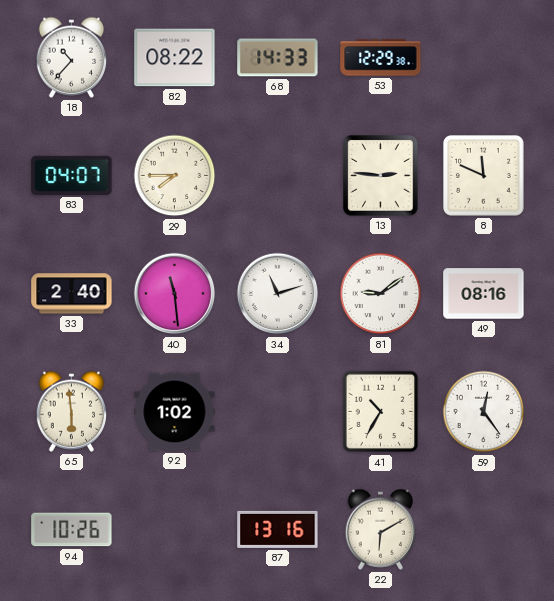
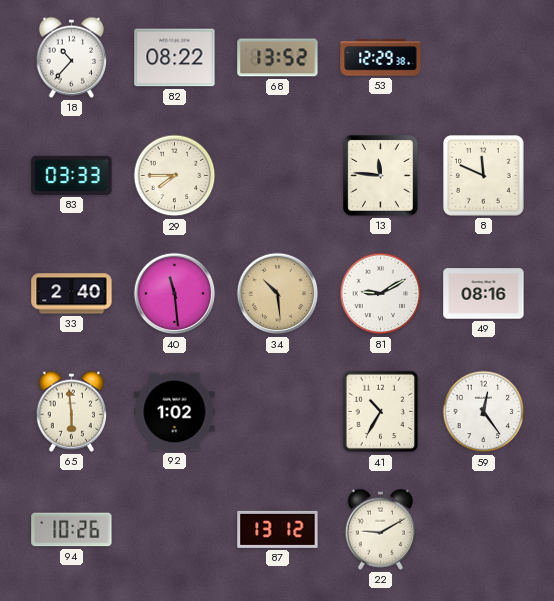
68: 14:33 -> 13:52 (278, 58)
83: 04:07 -> 03:33 (72, 175)
13: 2:46 -> 11:46 (381, 176)
34: 11:12 -> 10:29 (278, 294)
34 dial: white -> champagne (278, 294)
81: 9:09 -> 9:10 (381, 294)
87: 13:16 -> 13:12 (278, 529)
22: 6:10 -> 9:10 (380, 529)
